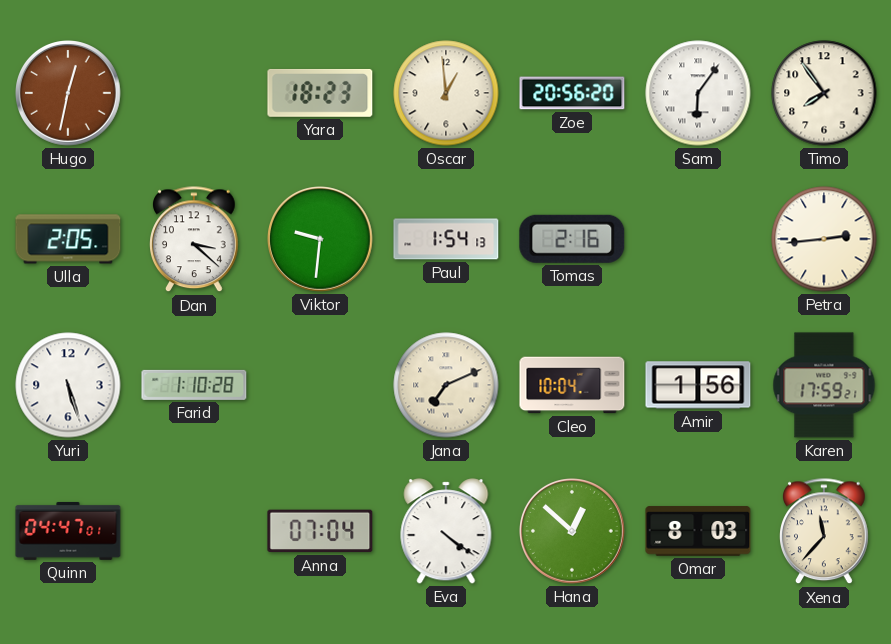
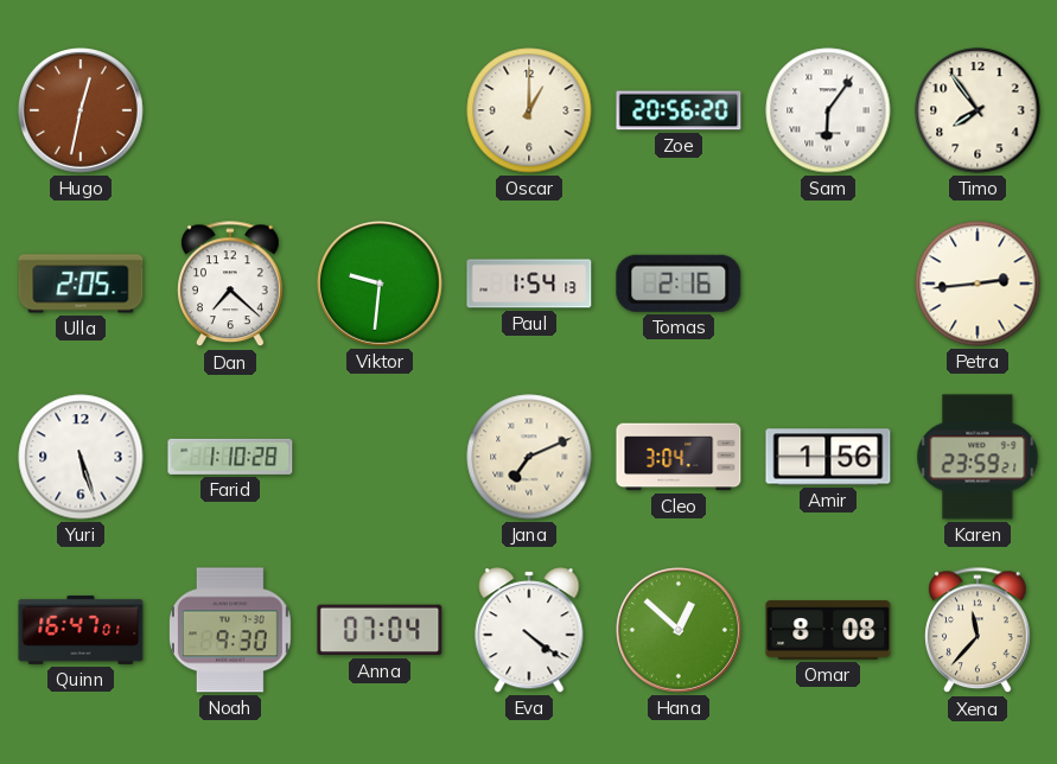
Yara: 18:23 -> none (320, 93)
Oscar: 12:59 -> 1:00 (529, 110)
Dan: 3:22 -> 7:22 (231, 285)
Cleo: 10:04 -> 3:04 (679, 457)
Karen: 17:59 -> 23:59 (978, 457)
Quinn: 04:47 -> 16:47 (81, 630)
Noah: none -> 9:30 (230, 630)
Omar: 8:03 -> 8:08 (828, 630)
